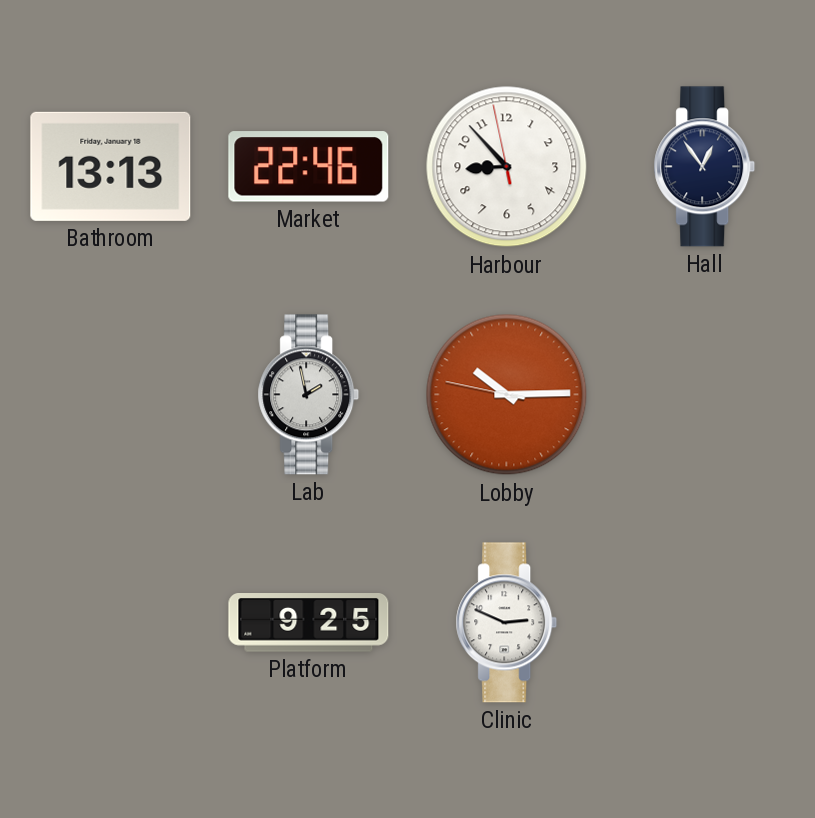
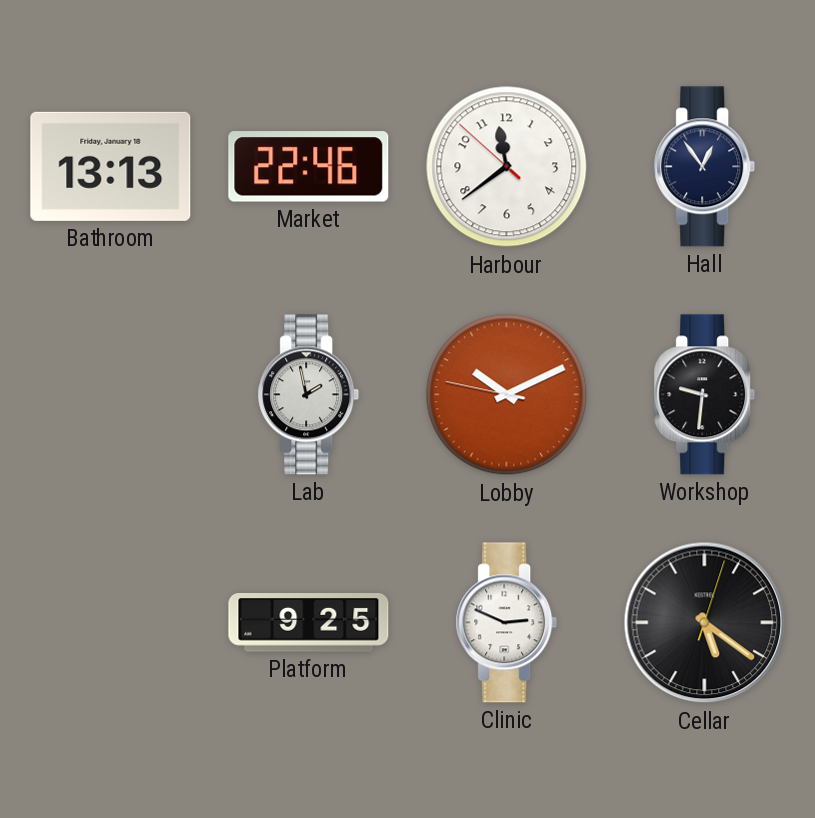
Harbour: 8:52 -> 11:38 (507, 167)
Lobby: 10:14 -> 10:10 (507, 395)
Workshop: none -> 9:31 (705, 395)
Cellar: none -> 5:21 (705, 623)
